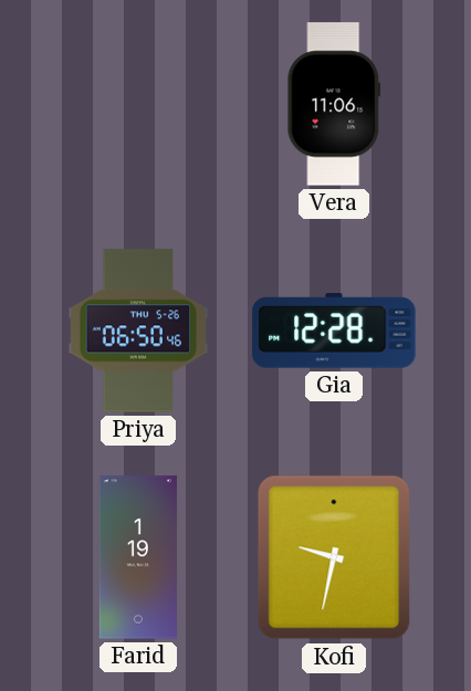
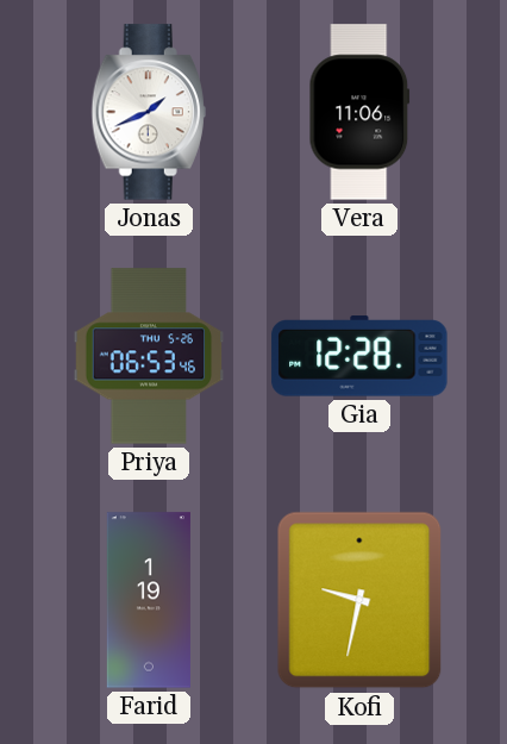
Jonas: none -> 1:41 (149, 112)
Priya: 06:50 -> 06:53 (149, 356)
